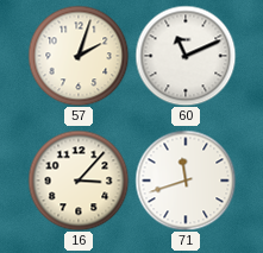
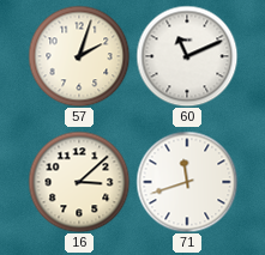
16: 3:07 -> 3:08 (79, 182)
